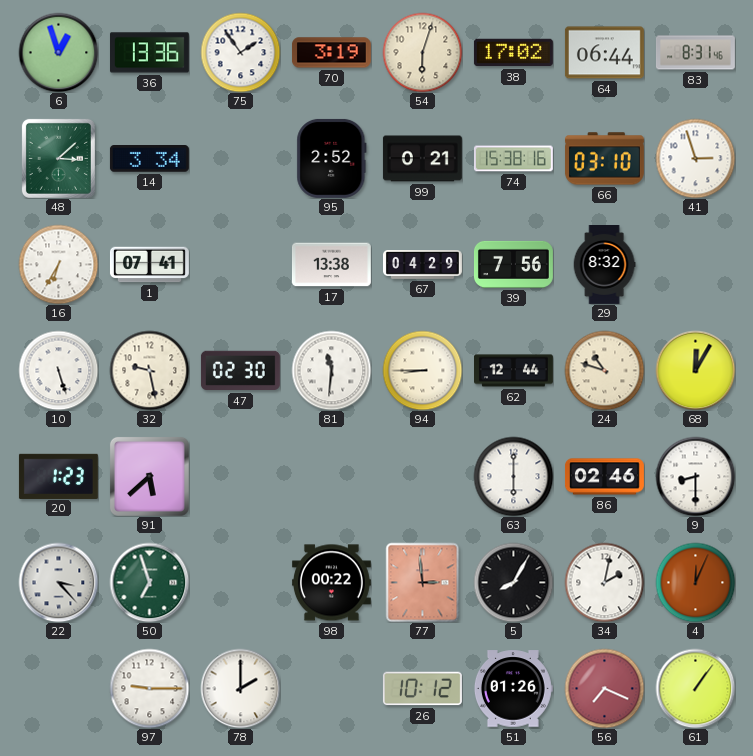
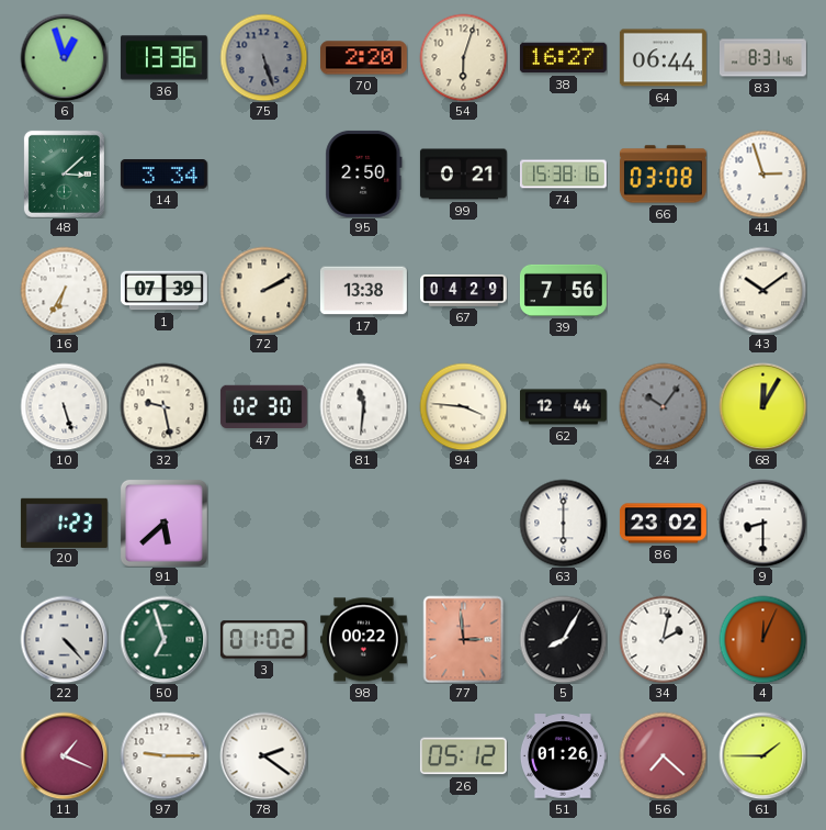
75: 1:54 -> 5:27 (263, 57)
75 dial: white -> grey (263, 57)
70: 3:19 -> 2:20 (363, 58)
38: 17:02 -> 16:27 (563, 58)
95: 2:52 -> 2:50 (364, 173)
66: 03:10 -> 03:08 (663, 175)
1: 07:41 -> 07:39 (163, 291)
72: none -> 2:10 (263, 290)
29: 8:32 -> none (604, 265)
43: none -> 10:09 (762, 290)
94: 8:45 -> 3:46 (463, 406)
24: 10:48 -> 10:06 (663, 406)
24 dial: cream -> grey (663, 406)
86: 02:46 -> 23:02 (663, 524)
22: 3:23 -> 4:23 (64, 639)
3: none -> 01:02 (263, 640)
11: none -> 1:19 (64, 755)
78: 2:00 -> 2:21 (263, 755)
26: 10:12 -> 05:12 (463, 756)
56: 7:19 -> 7:22 (663, 755)
61: 1:06 -> 1:45 (762, 755)
